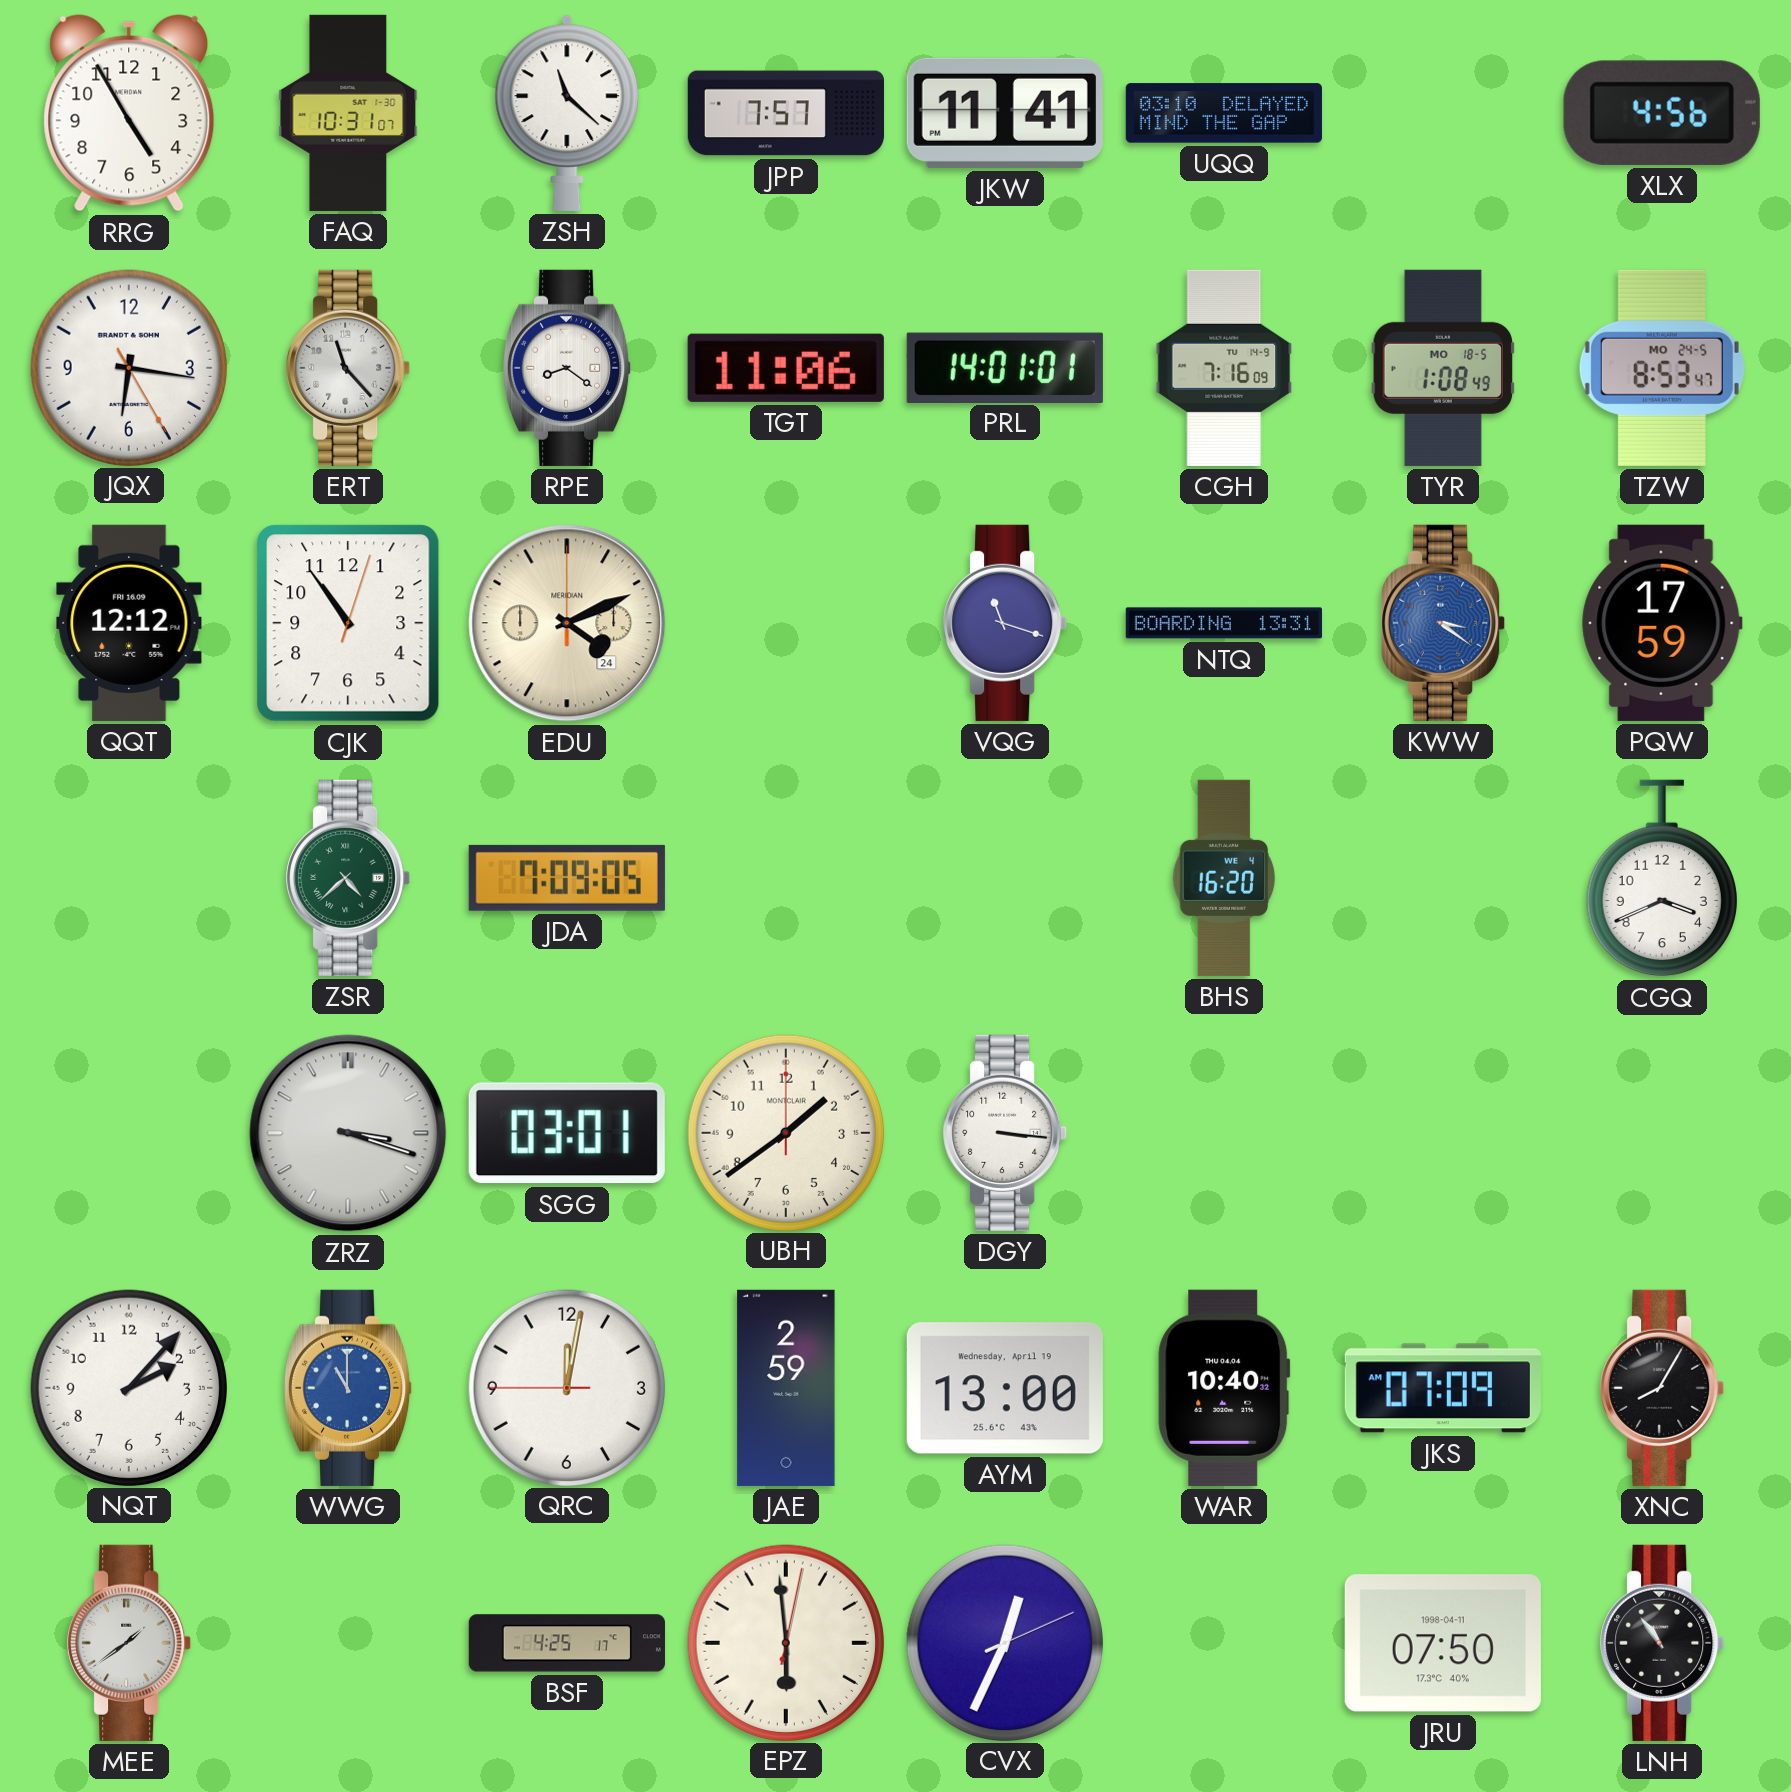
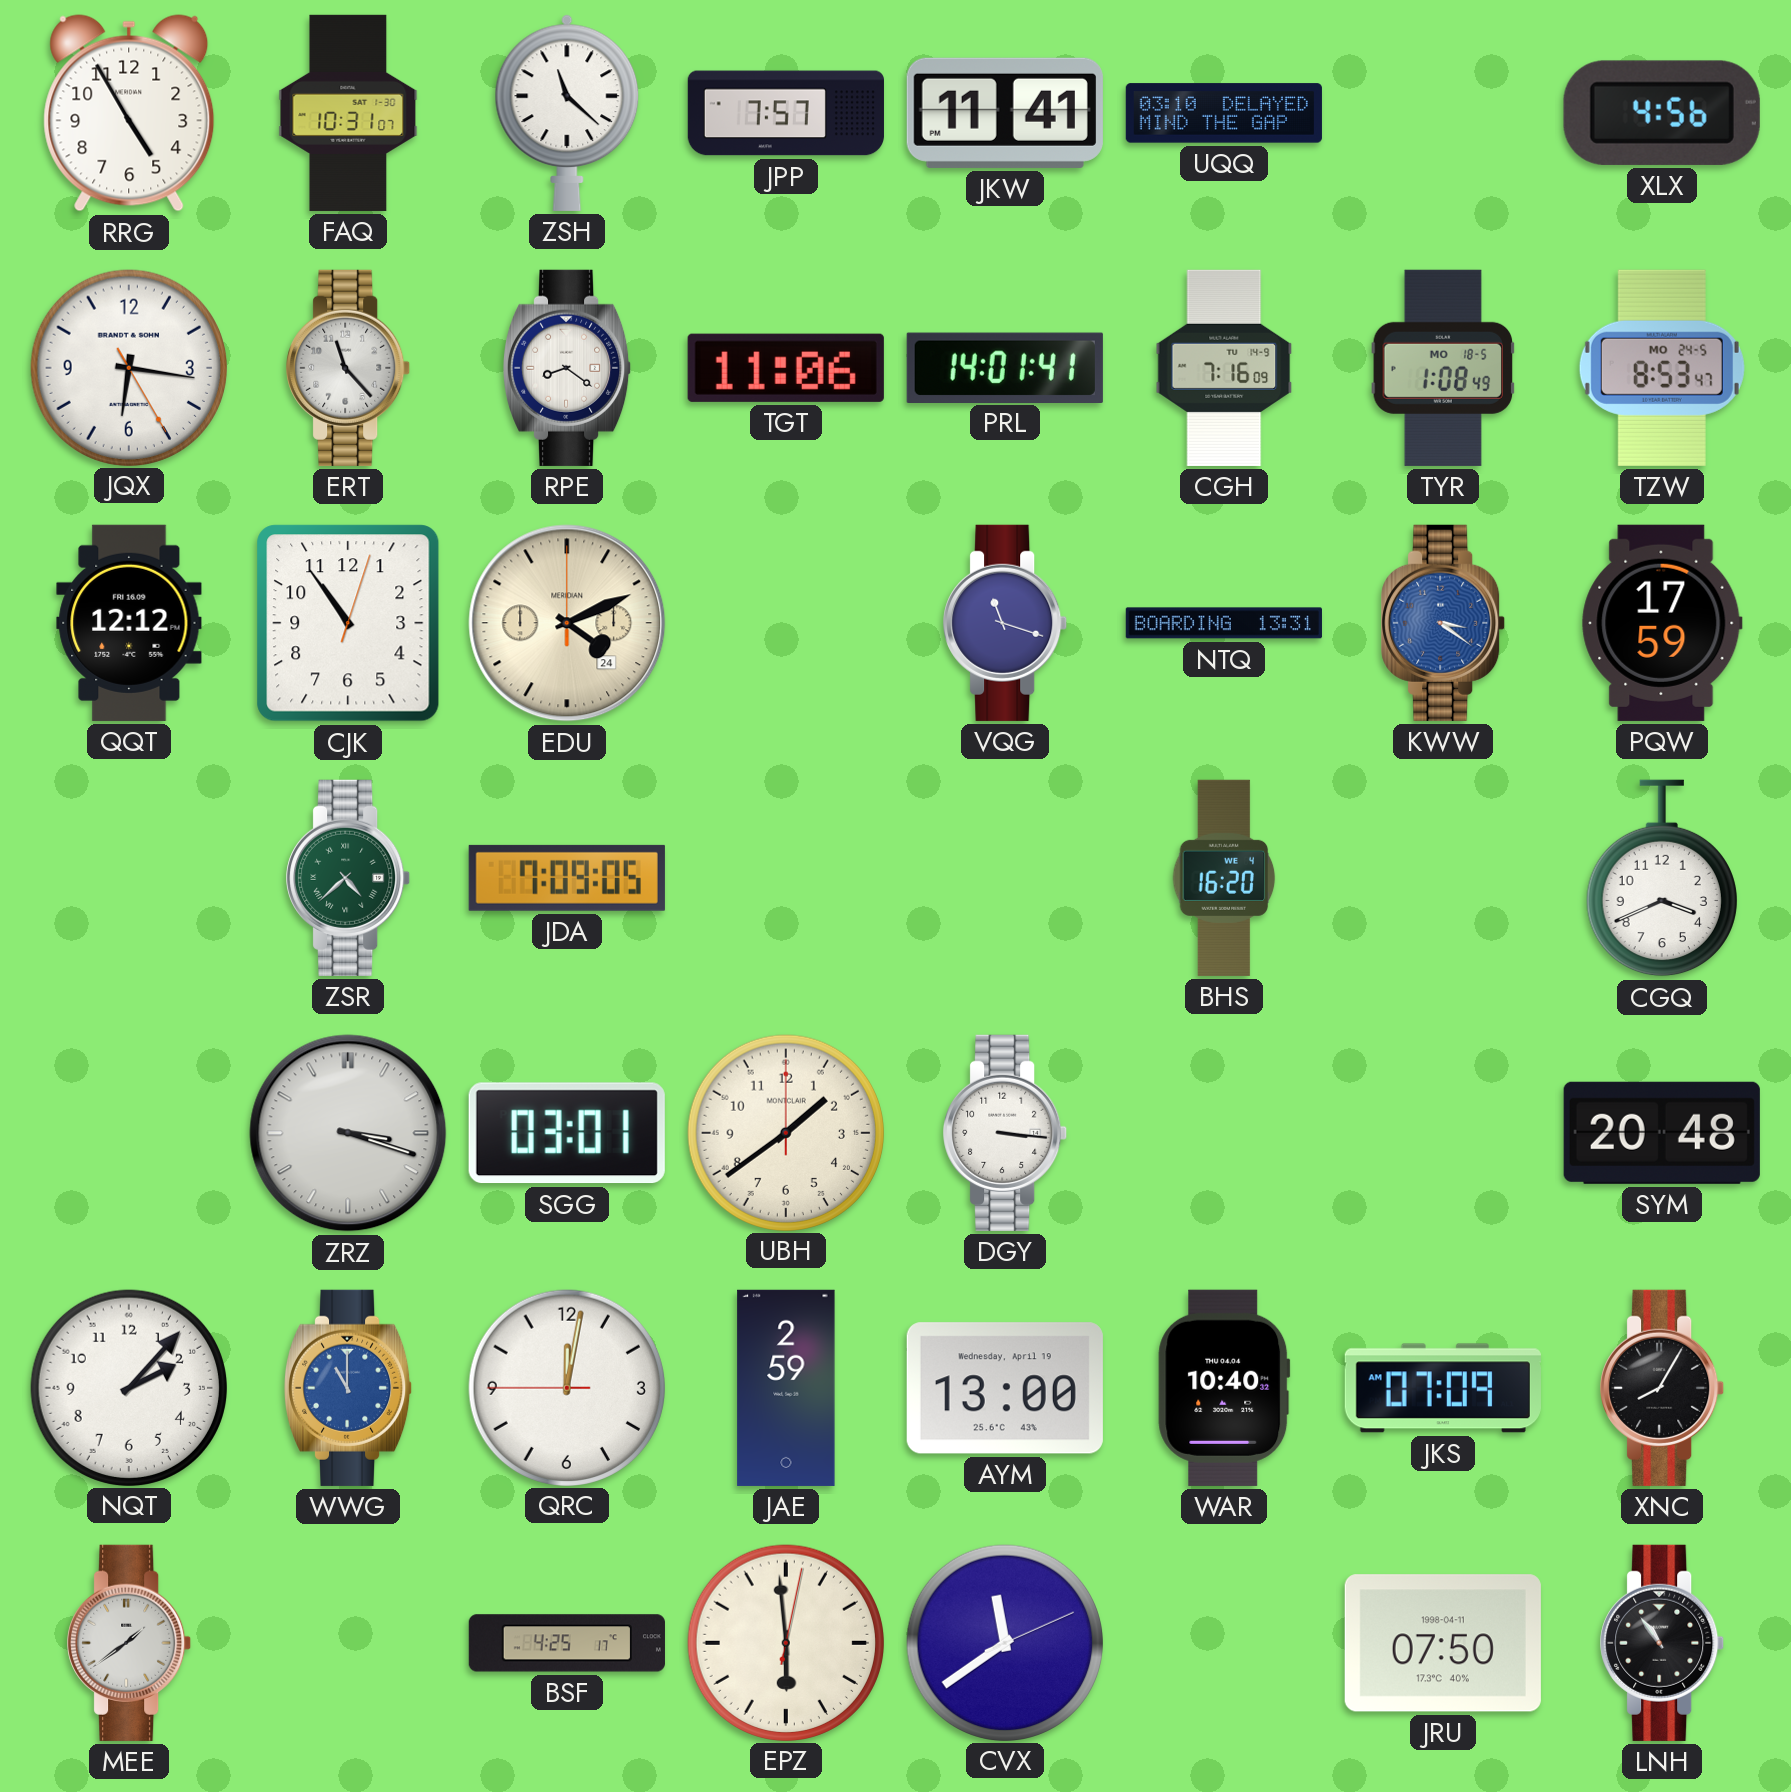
PRL: 14:01:01 -> 14:01:41 (1005, 367)
SYM: none -> 20:48 (1662, 1133)
CVX: 12:34 -> 11:39 (1004, 1642)
